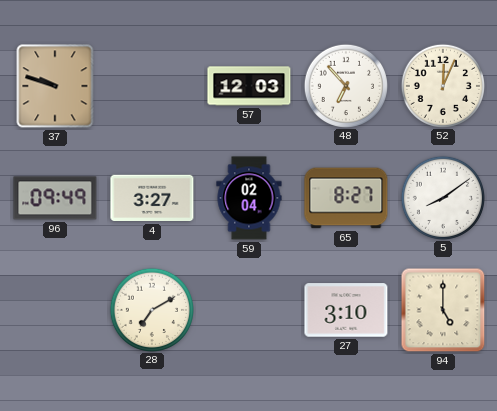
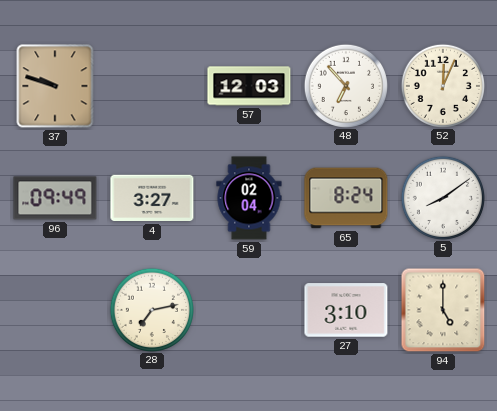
65: 8:27 -> 8:24 (346, 198)
28: 7:10 -> 7:13 (151, 309)
